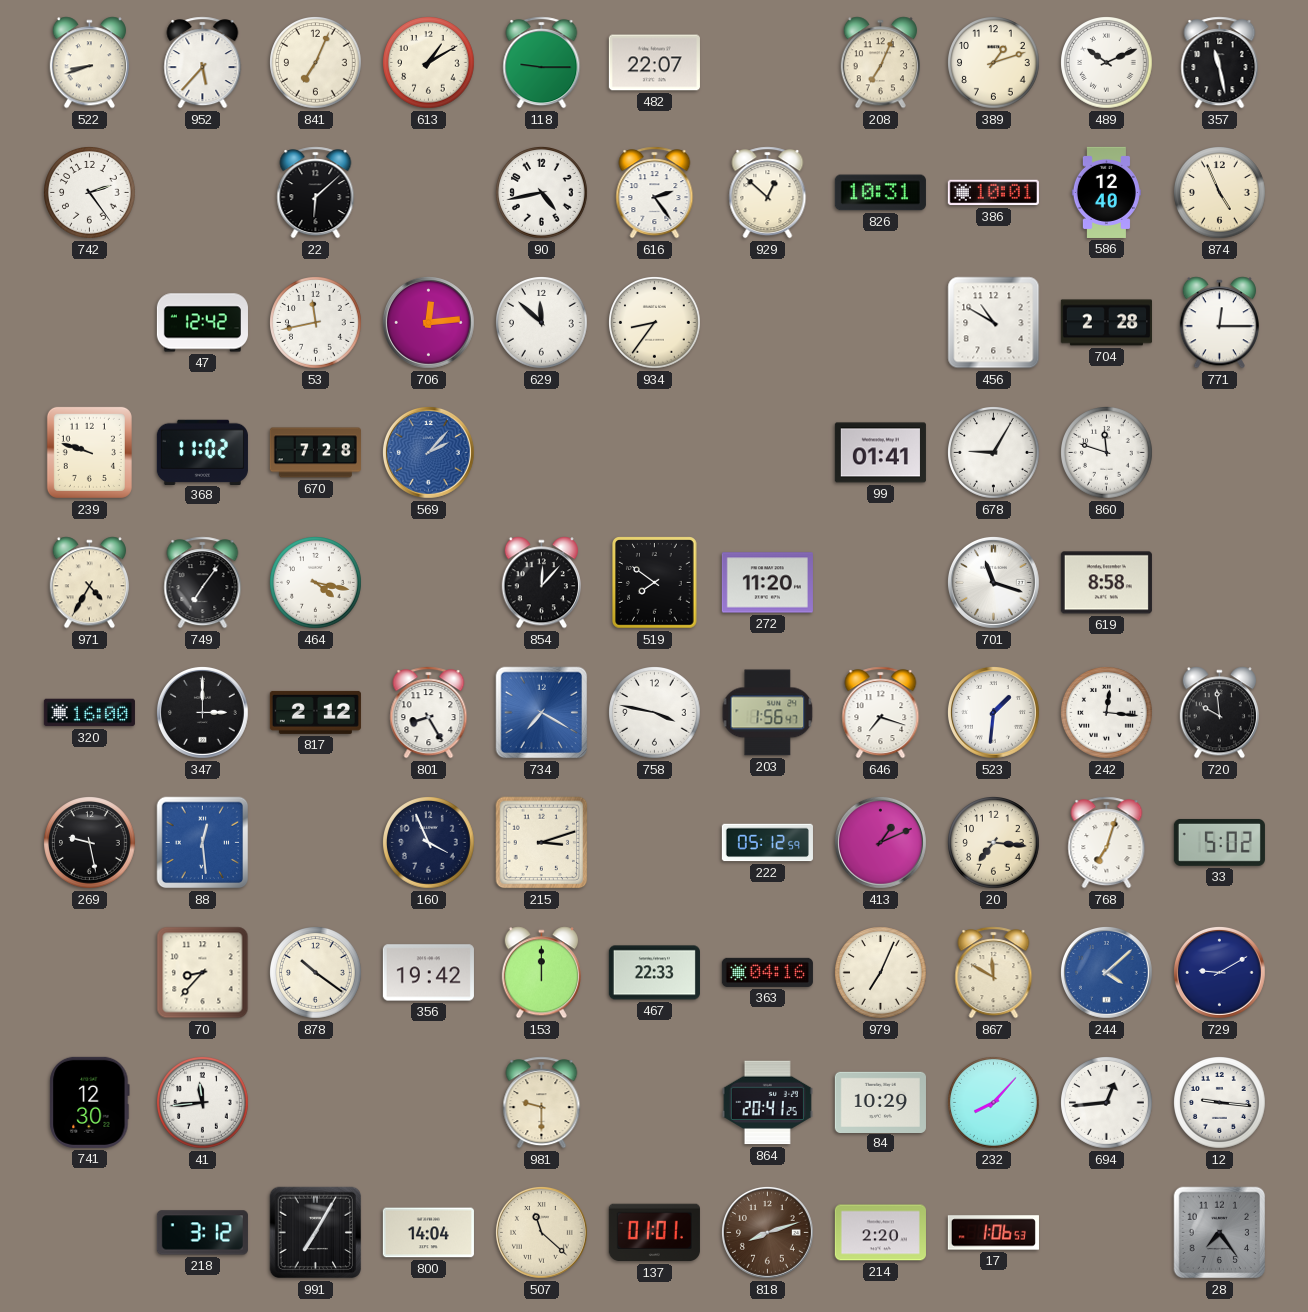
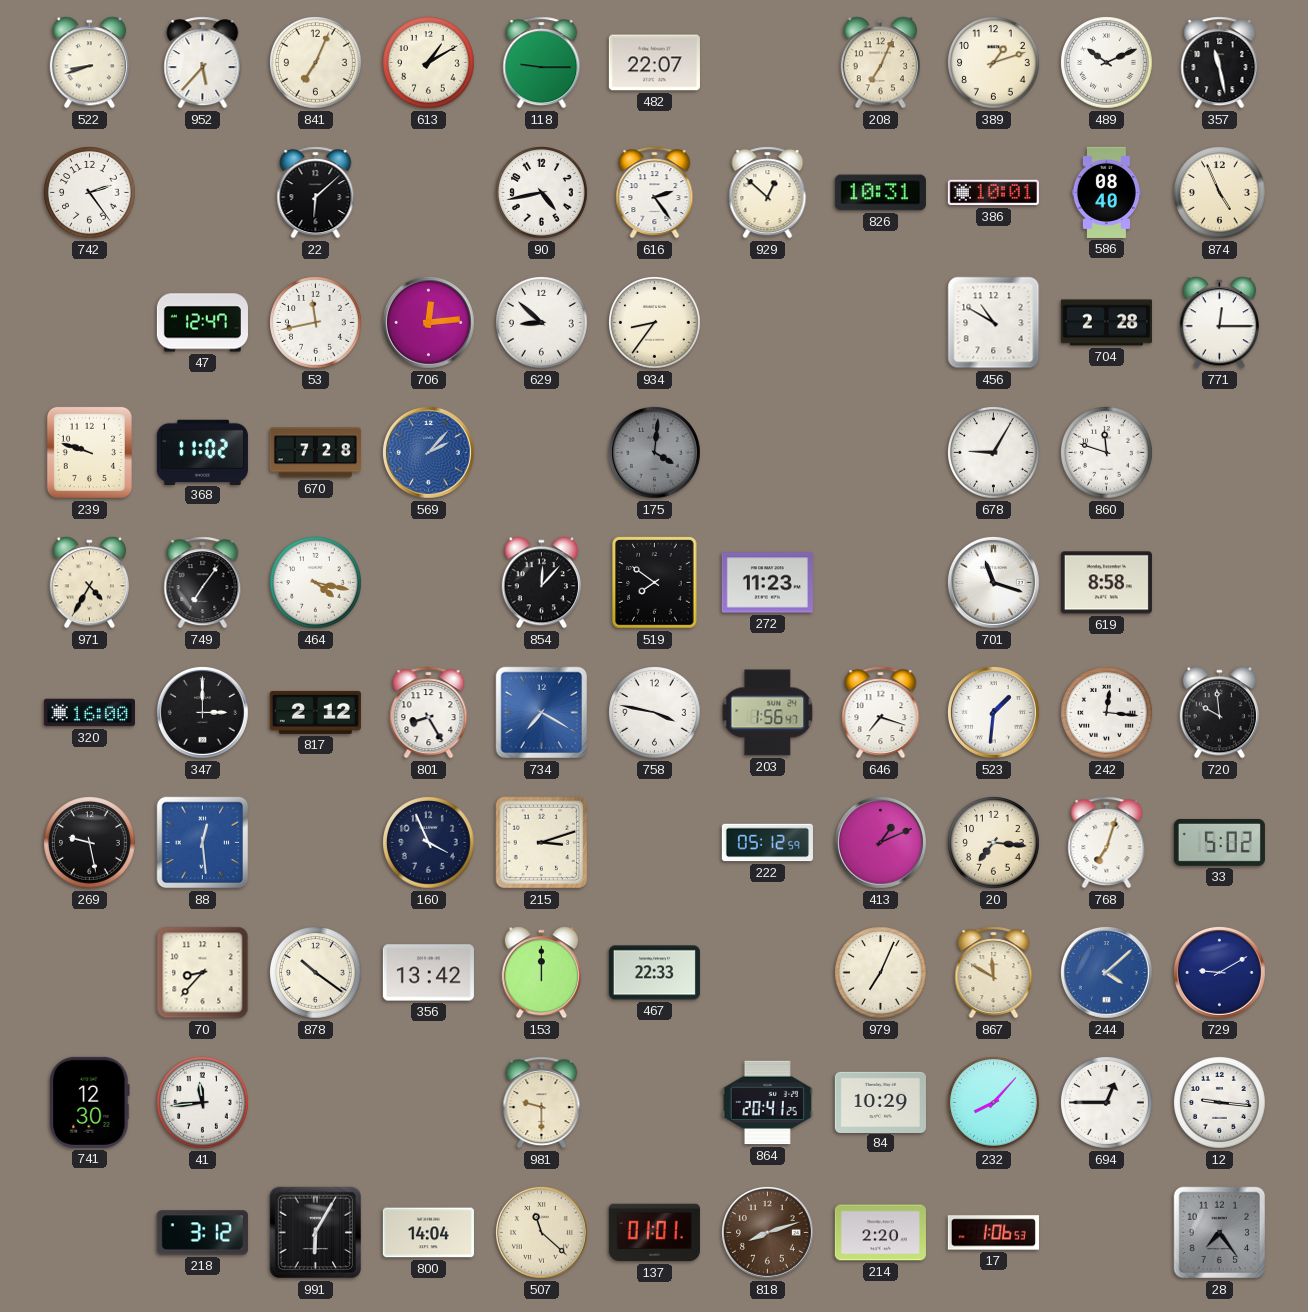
586: 12:40 -> 08:40 (1106, 192)
47: 12:42 -> 12:47 (202, 323)
629: 11:52 -> 8:52 (542, 323)
175: none -> 4:01 (655, 453)
99: 01:41 -> none (880, 453)
272: 11:20 -> 11:23 (767, 583)
356: 19:42 -> 13:42 (428, 973)
363: 04:16 -> none (767, 972)
694: 12:44 -> 12:45 (1107, 1103)
991: 7:05 -> 6:05 (316, 1233)
